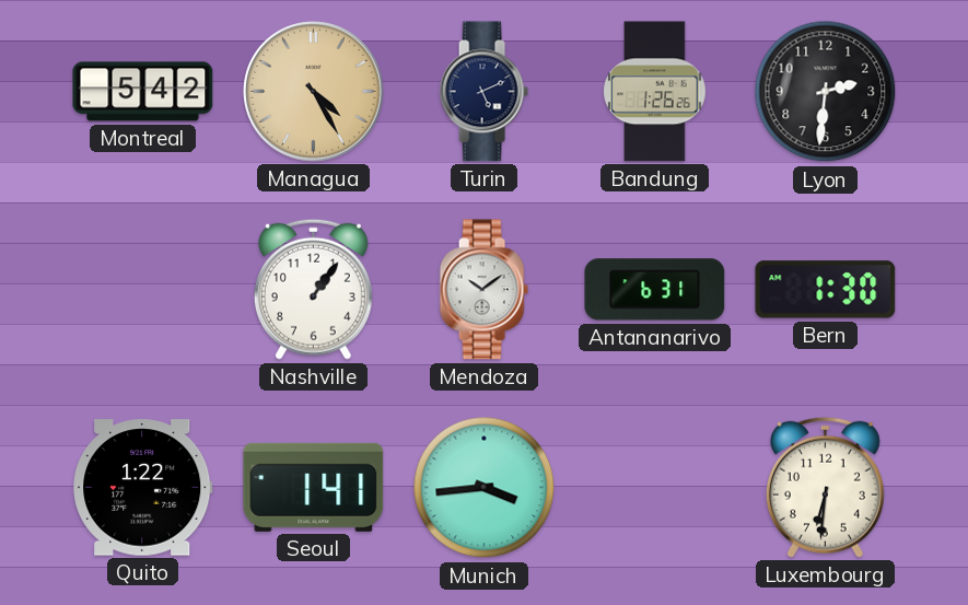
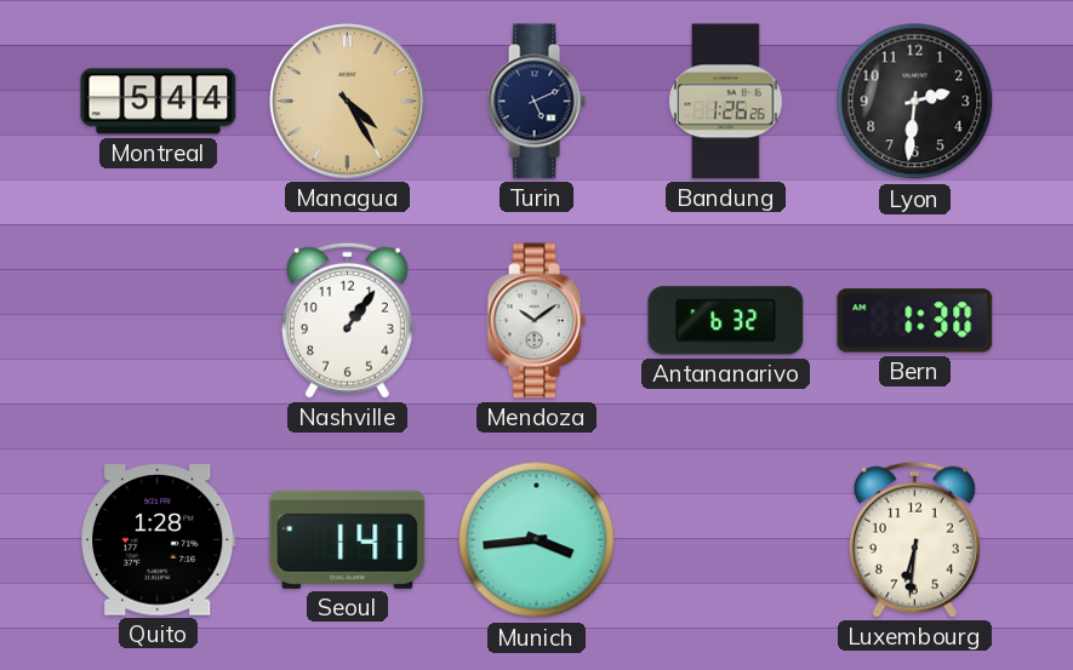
Montreal: 5:42 -> 5:44 (159, 102)
Antananarivo: 6:31 -> 6:32 (726, 321)
Quito: 1:22 -> 1:28 (159, 540)
